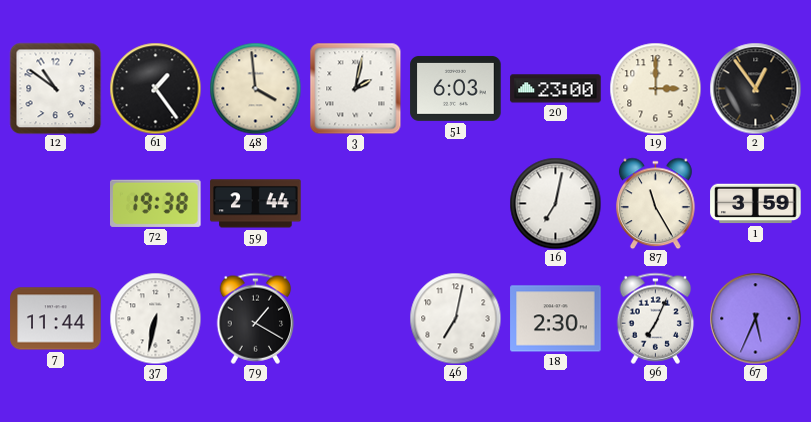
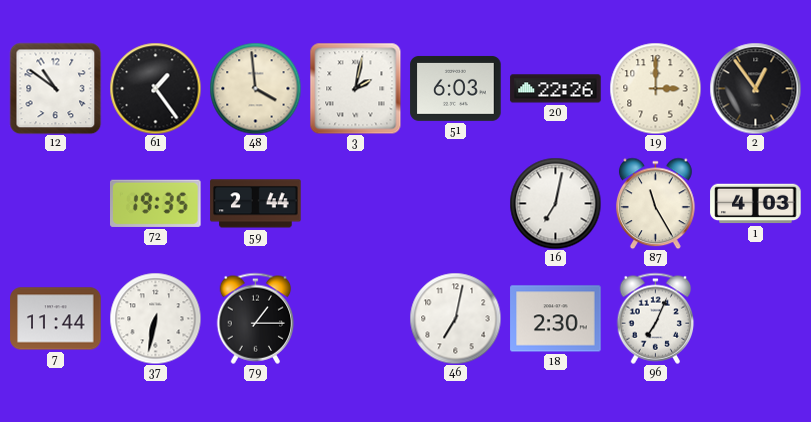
20: 23:00 -> 22:26 (556, 89)
72: 19:38 -> 19:35 (156, 203)
1: 3:59 -> 4:03 (756, 204)
79: 1:20 -> 1:15 (256, 318)
67: 5:34 -> none (755, 318)
